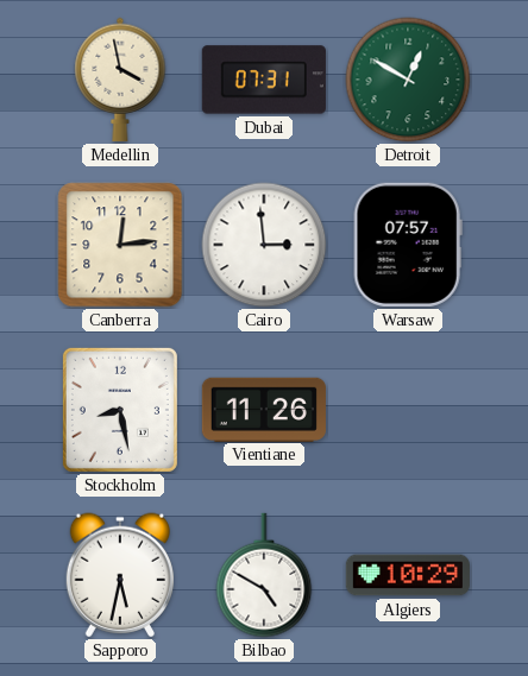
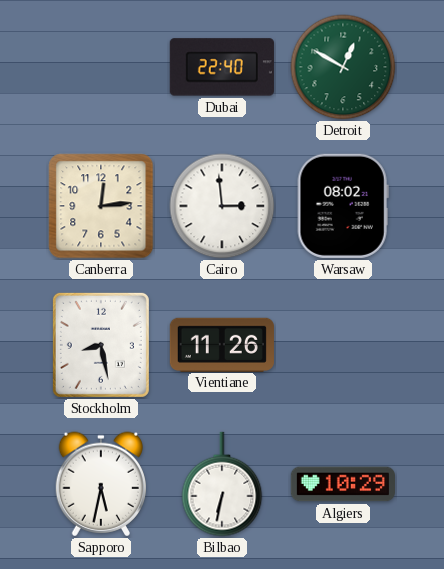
Medellin: 3:58 -> none (120, 80)
Dubai: 07:31 -> 22:40 (222, 67)
Warsaw: 07:57 -> 08:02 (343, 206)
Bilbao: 4:50 -> 6:32 (222, 484)
